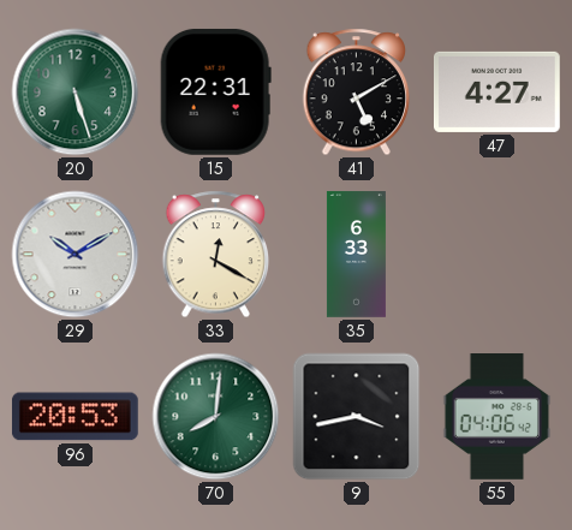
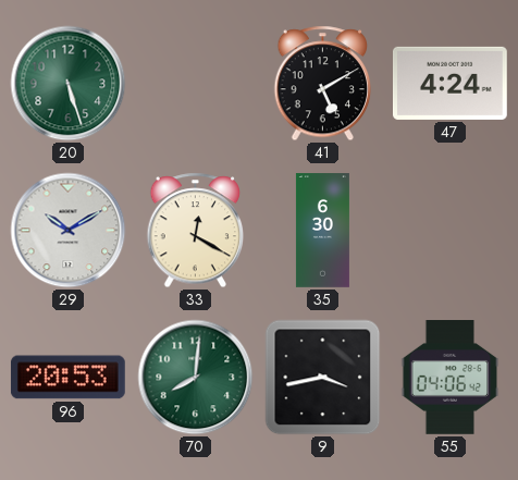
15: 22:31 -> none (215, 91)
47: 4:27 -> 4:24 (451, 83)
35: 6:33 -> 6:30 (322, 231)
